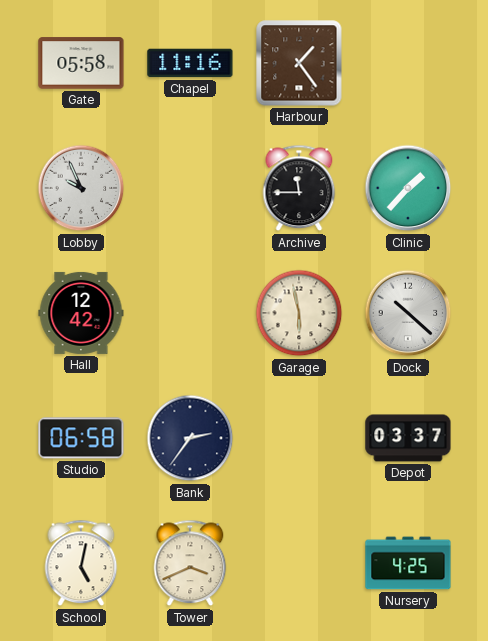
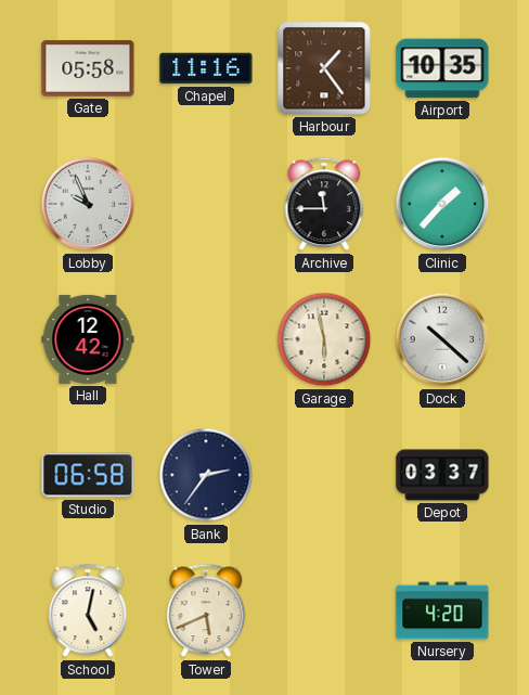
Airport: none -> 10:35 (442, 68)
Tower: 3:41 -> 5:41 (206, 610)
Nursery: 4:25 -> 4:20 (442, 610)
